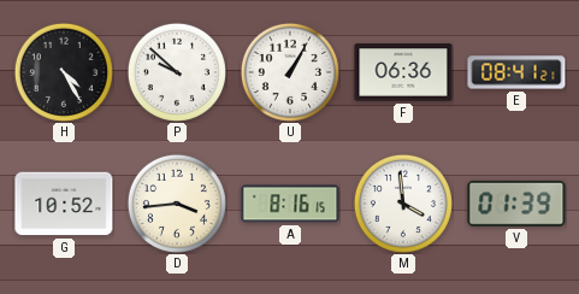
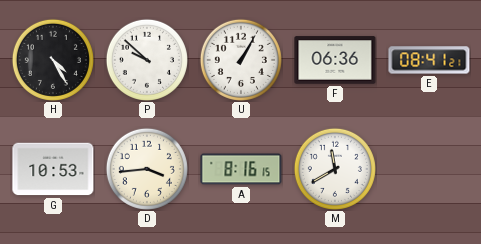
G: 10:52 -> 10:53 (53, 169)
M: 3:59 -> 11:40 (335, 169)
V: 01:39 -> none (516, 204)
